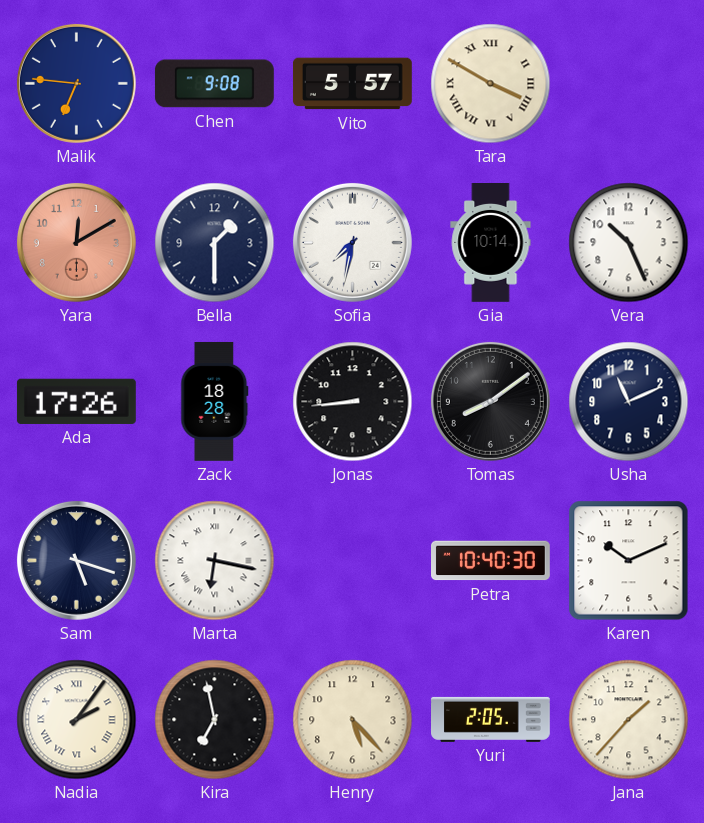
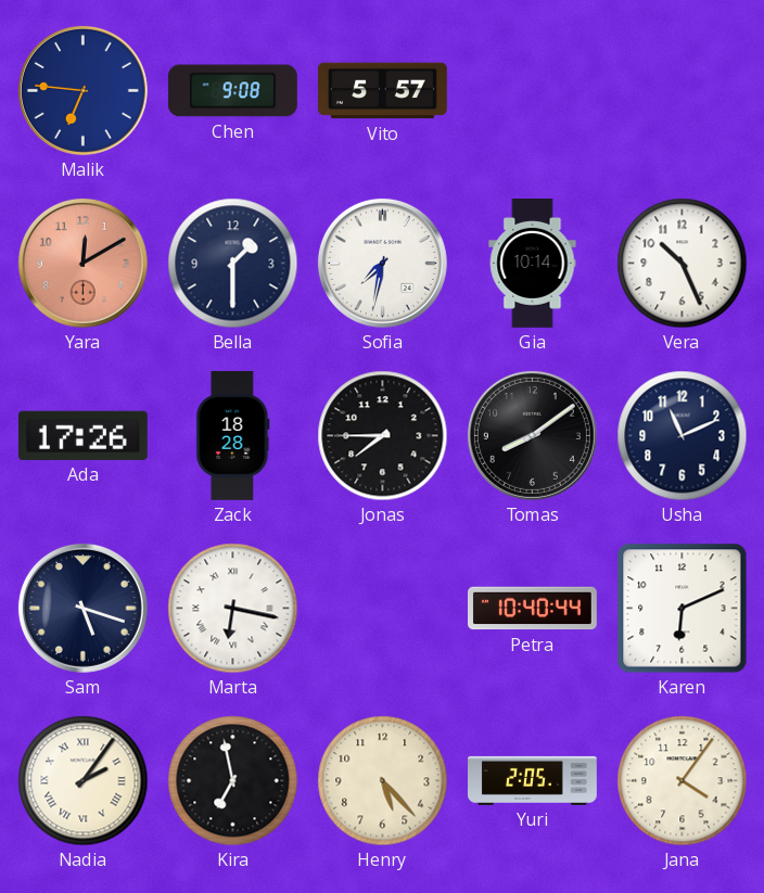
Tara: 3:50 -> none (491, 84)
Jonas: 8:44 -> 7:45 (383, 436)
Petra: 10:40:30 -> 10:40:44 (533, 609)
Karen: 10:11 -> 6:11 (683, 609)
Jana: 1:37 -> 4:06 (683, 781)
